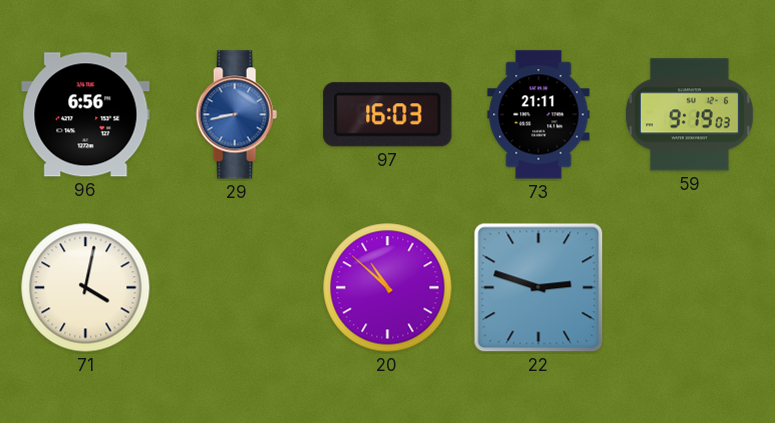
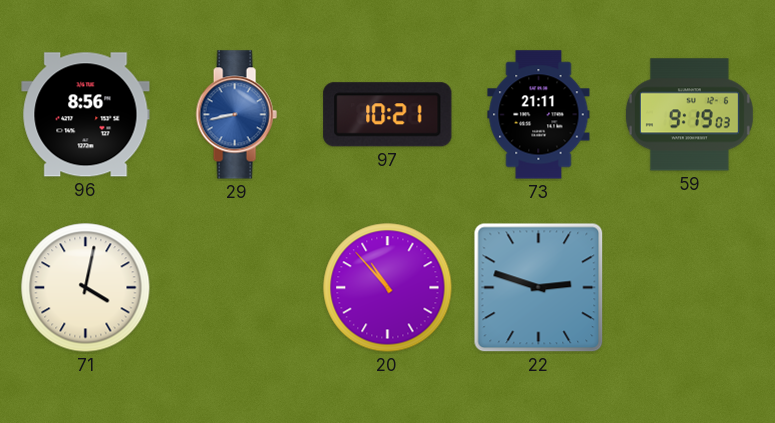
96: 6:56 -> 8:56 (86, 115)
97: 16:03 -> 10:21 (388, 115)
20: 10:52 -> 10:53 (388, 288)
